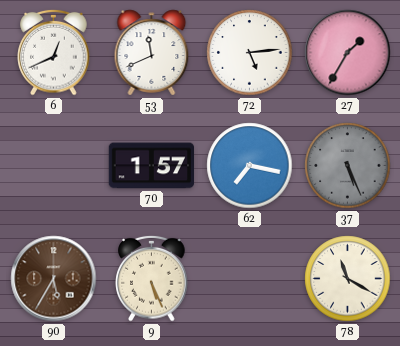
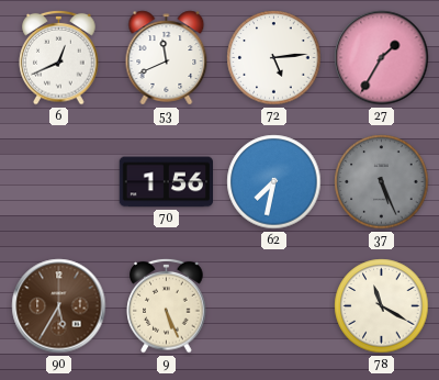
70: 1:57 -> 1:56 (166, 182)
62: 7:17 -> 7:32 (274, 182)
